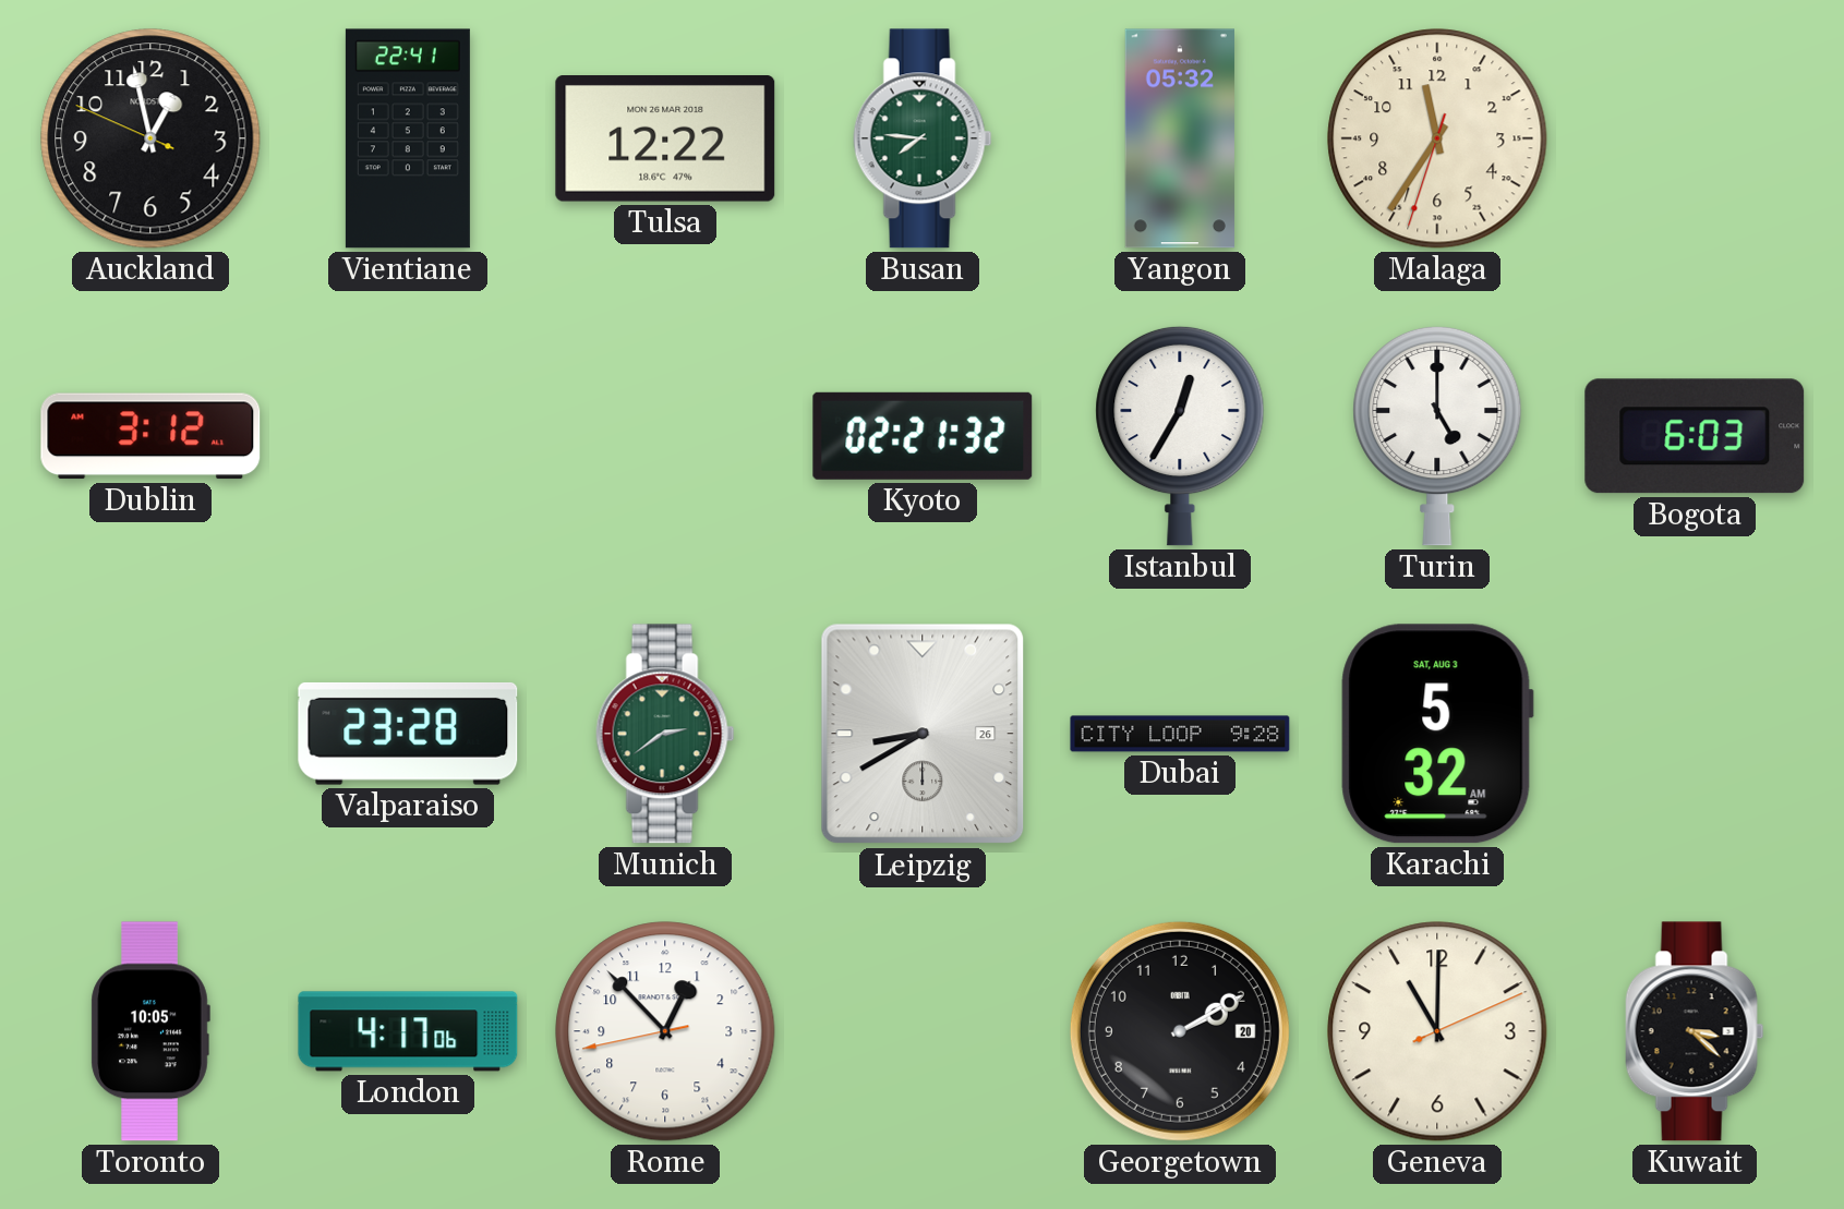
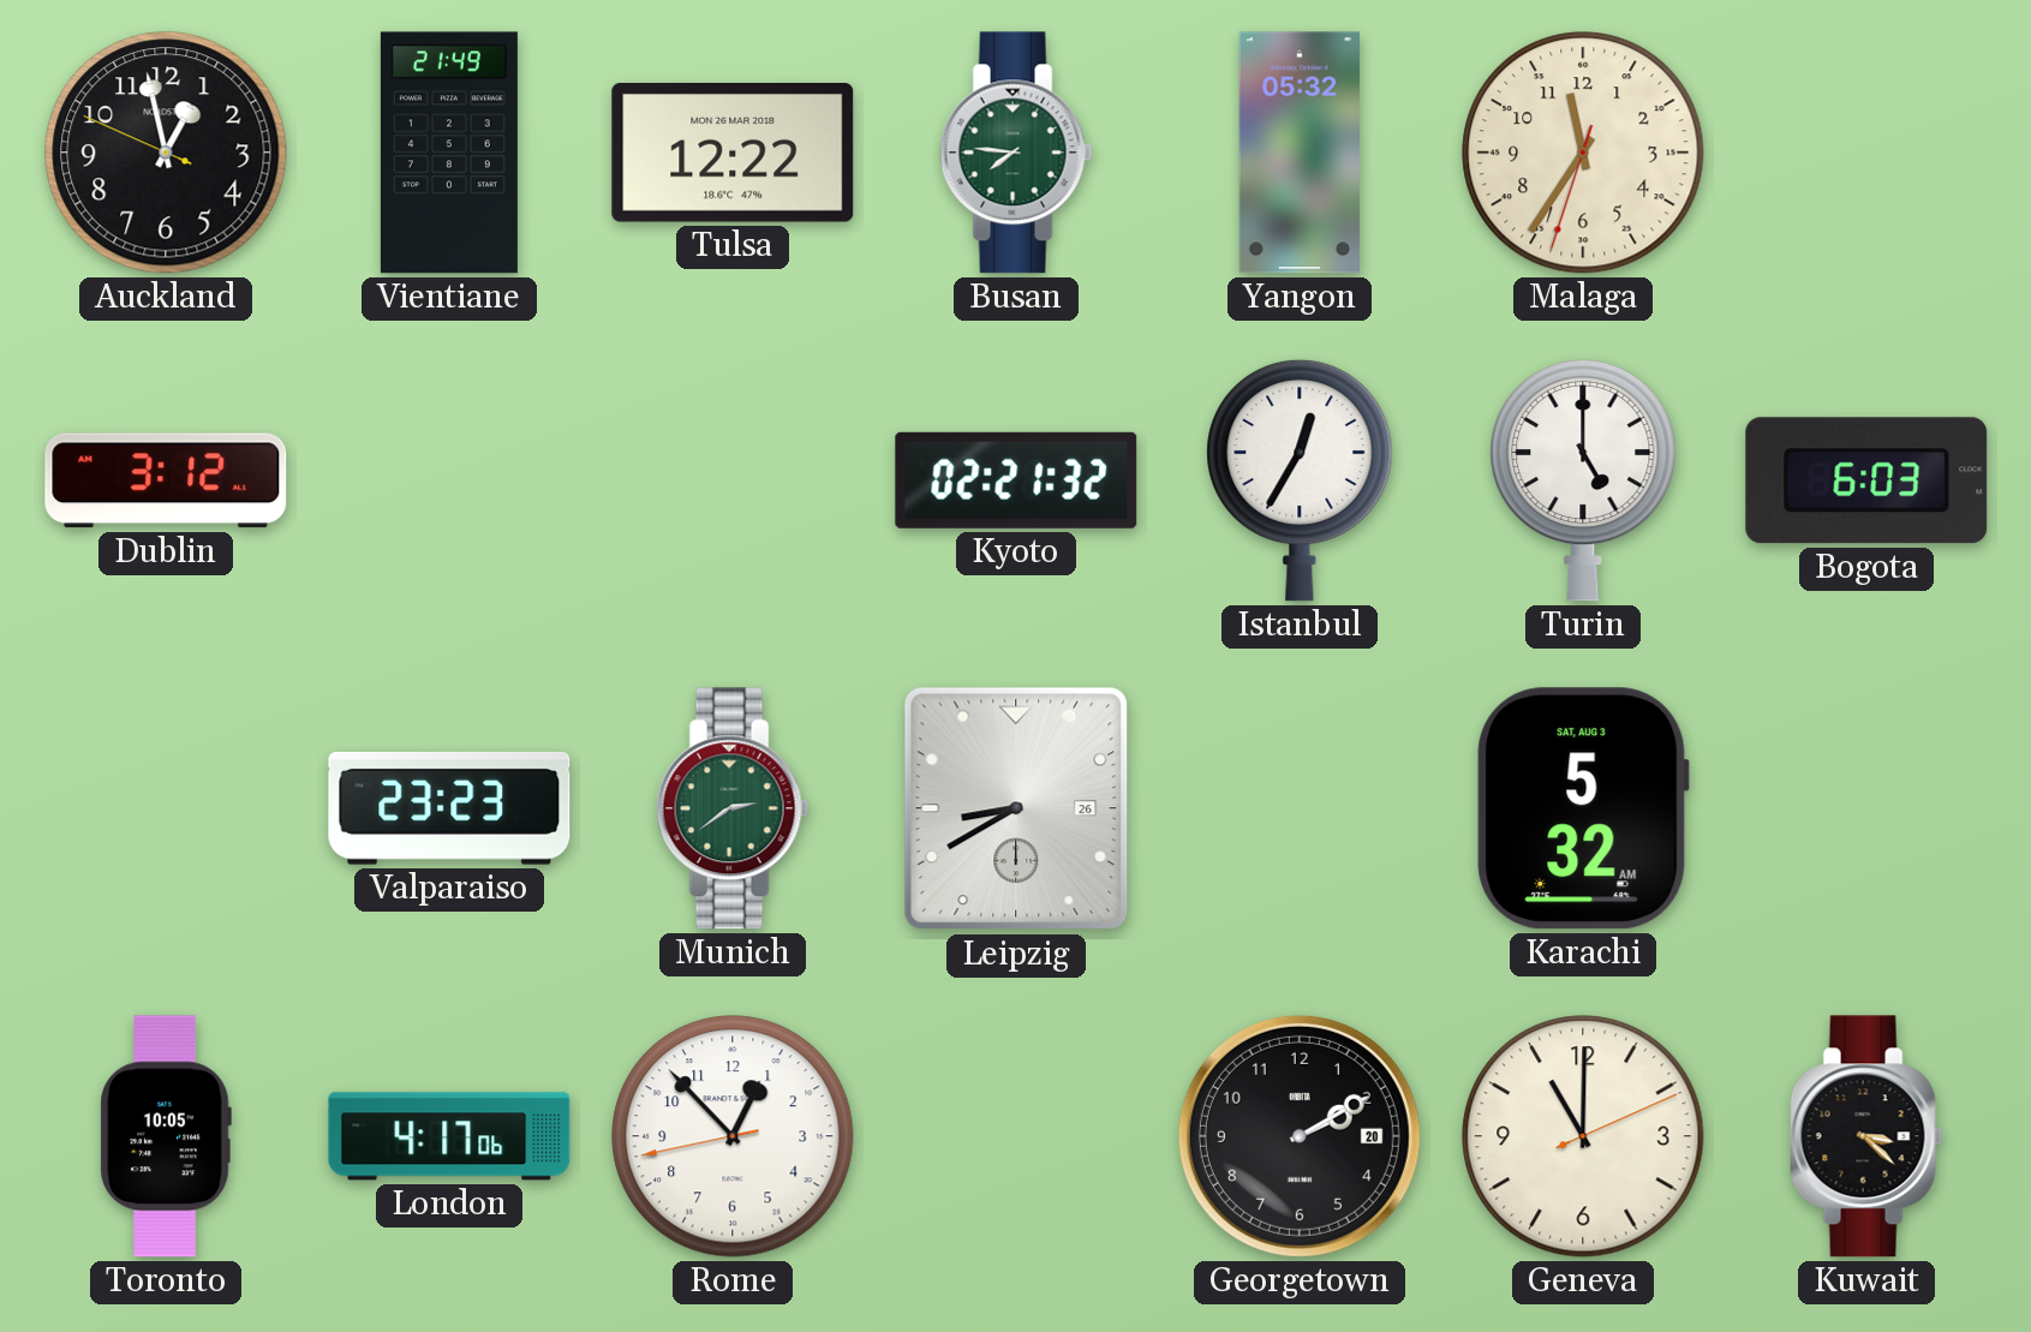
Vientiane: 22:41 -> 21:49 (449, 153)
Valparaiso: 23:28 -> 23:23 (449, 808)
Dubai: 9:28 -> none (1180, 734)
